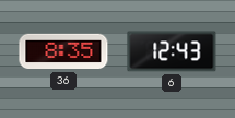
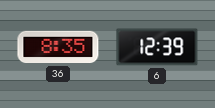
6: 12:43 -> 12:39 (157, 47)
